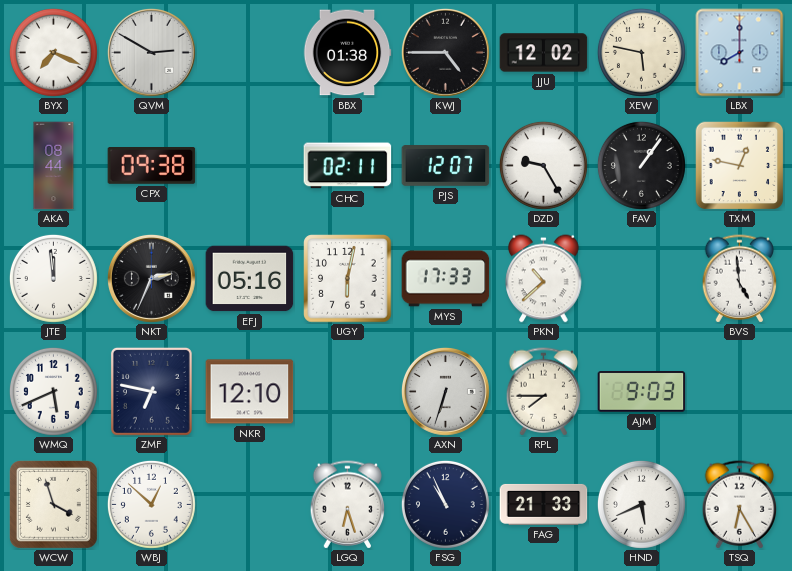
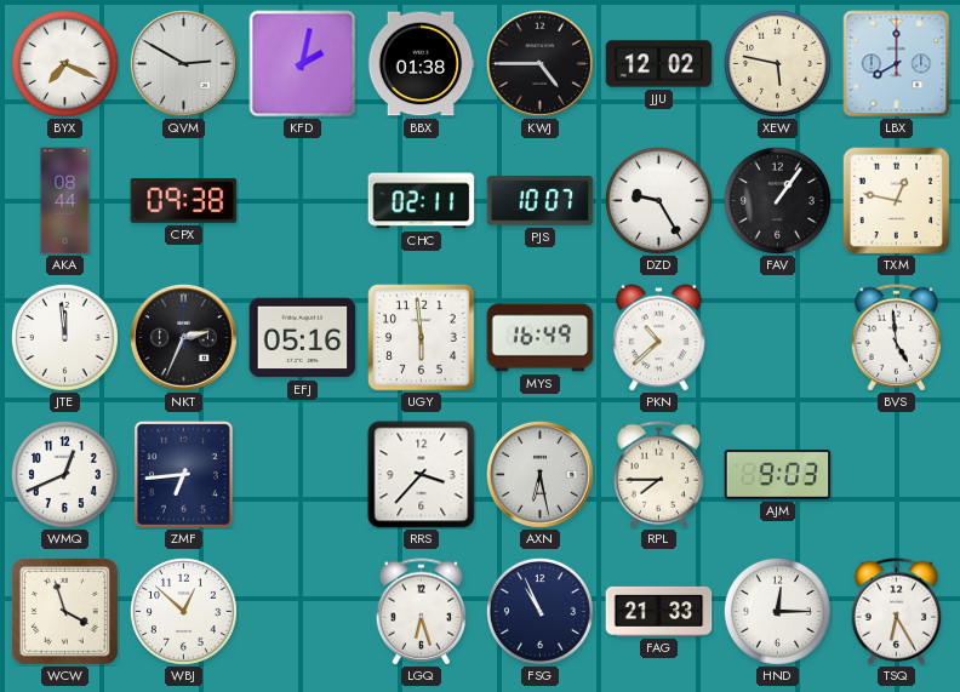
KFD: none -> 2:02 (303, 64)
PJS: 12:07 -> 10:07 (541, 201)
UGY: 6:02 -> 5:59 (422, 338)
MYS: 17:33 -> 16:49 (541, 338)
WMQ: 5:41 -> 12:41 (64, 474)
ZMF: 6:47 -> 6:44 (183, 474)
NKR: 12:10 -> none (250, 392)
RRS: none -> 3:37 (422, 475)
AXN: 6:33 -> 6:28 (539, 474)
HND: 5:41 -> 12:15 (777, 611)
